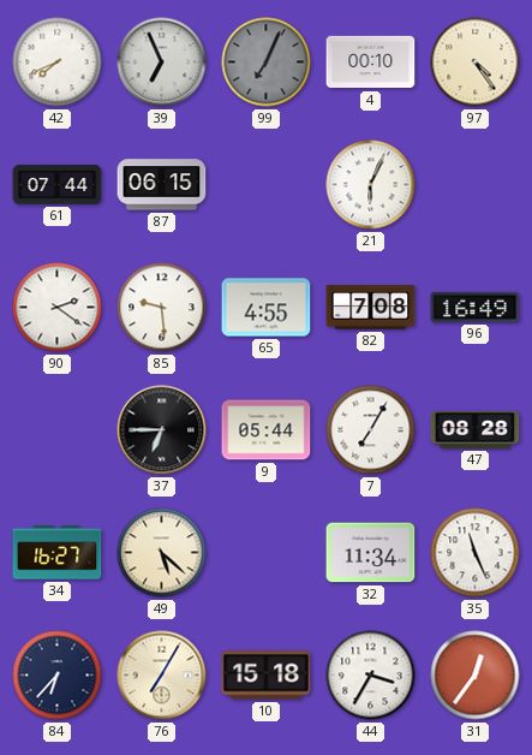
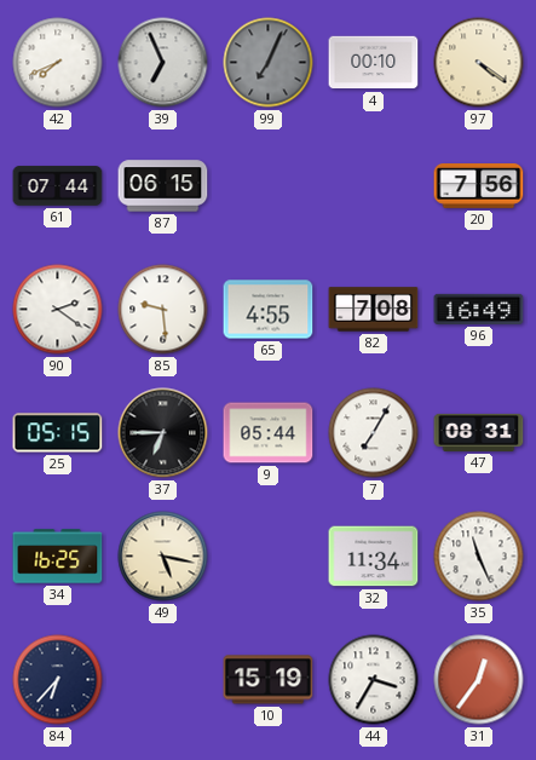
97: 4:24 -> 4:21 (479, 63)
21: 6:04 -> none (371, 185)
20: none -> 7:56 (479, 186)
25: none -> 05:15 (58, 433)
47: 08:28 -> 08:31 (479, 432)
34: 16:27 -> 16:25 (58, 557)
49: 5:22 -> 5:17 (163, 557)
76: 7:05 -> none (162, 676)
10: 15:18 -> 15:19 (269, 680)
